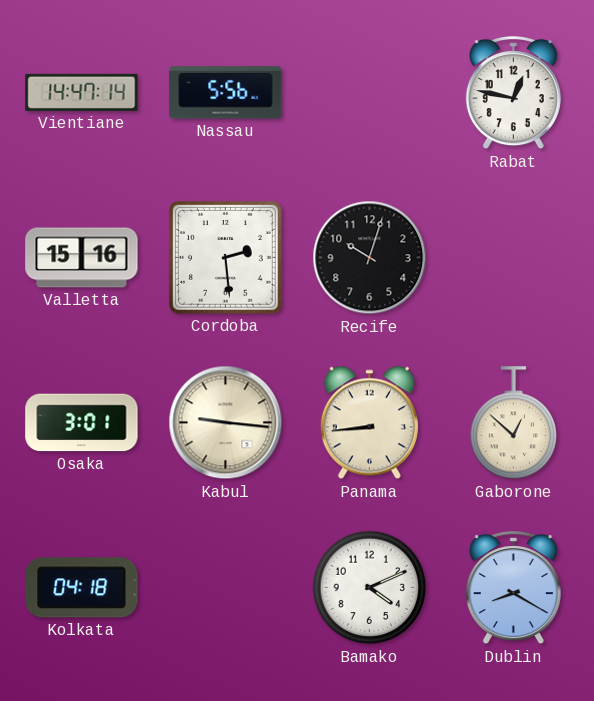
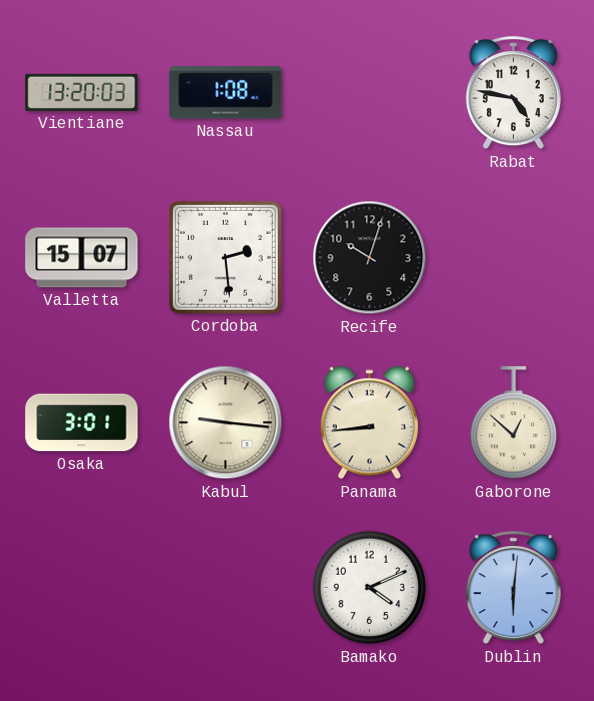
Vientiane: 14:47 -> 13:20 (82, 92)
Nassau: 5:56 -> 1:08 (226, 93)
Rabat: 12:47 -> 4:47 (513, 94)
Valletta: 15:16 -> 15:07 (82, 258)
Kolkata: 04:18 -> none (82, 588)
Dublin: 8:20 -> 6:01 (513, 589)
